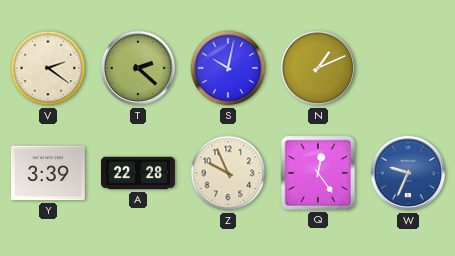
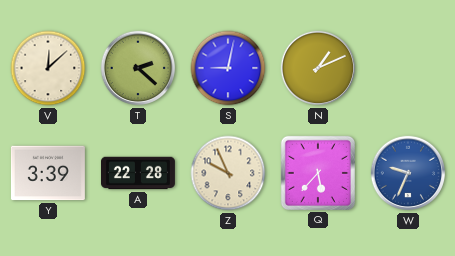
V: 2:21 -> 12:08 (48, 68)
S: 10:02 -> 9:02 (228, 68)
Q: 12:24 -> 5:37 (318, 173)
